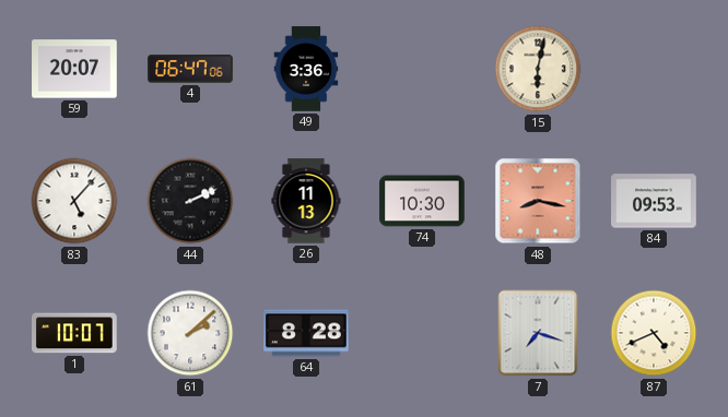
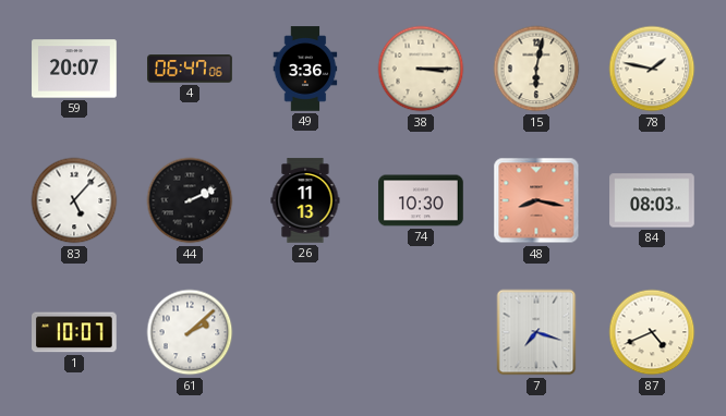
38: none -> 3:15 (421, 69)
78: none -> 1:47 (652, 69)
84: 09:53 -> 08:03 (652, 200)
64: 8:28 -> none (306, 333)
